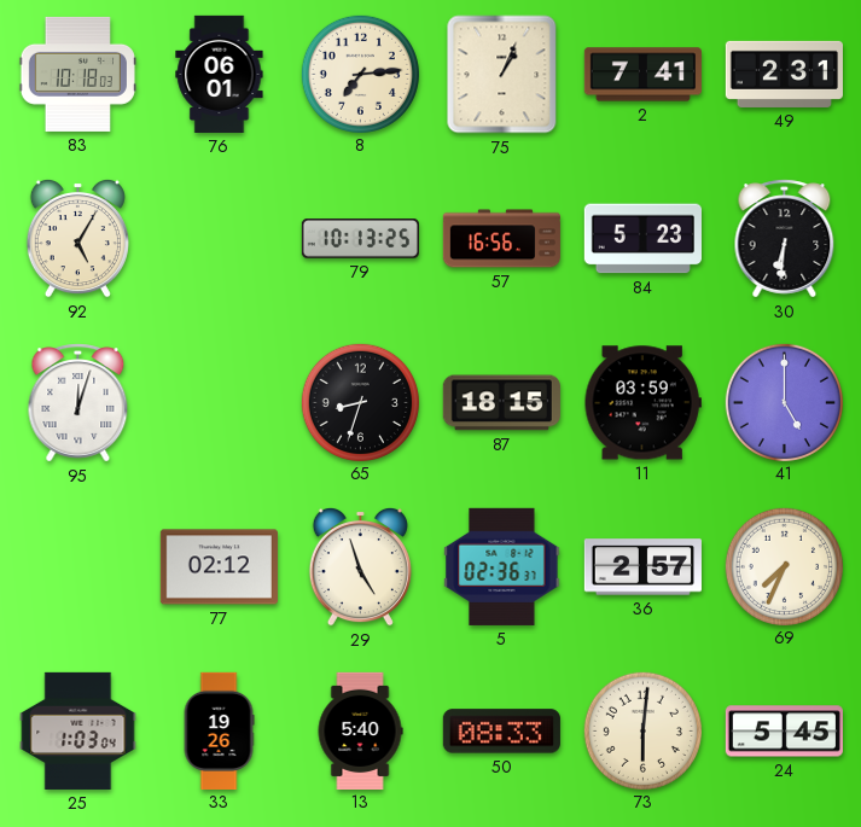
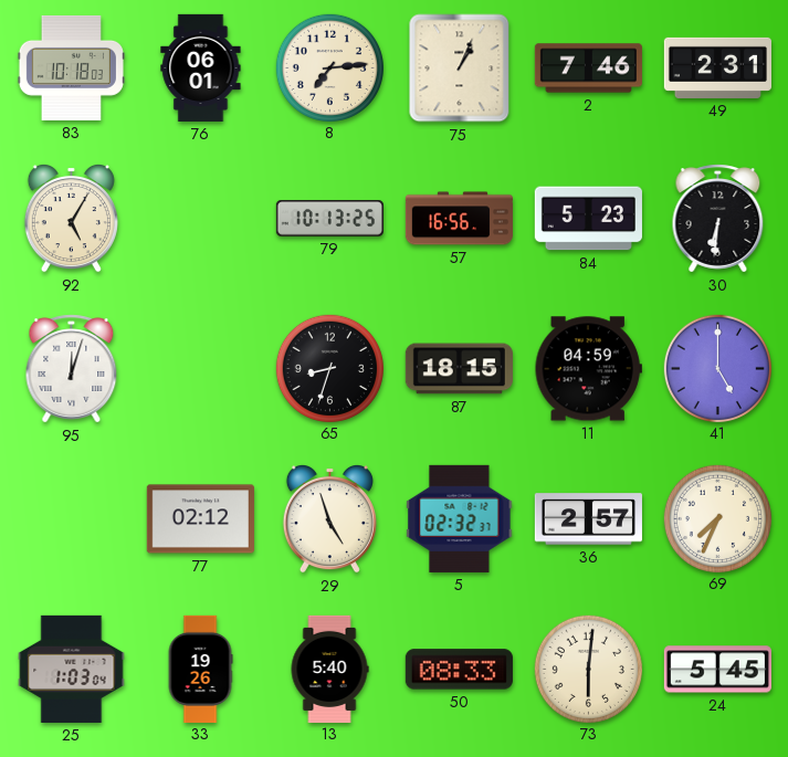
2: 7:41 -> 7:46 (588, 69)
11: 03:59 -> 04:59 (588, 369)
5: 02:36 -> 02:32 (460, 518)
